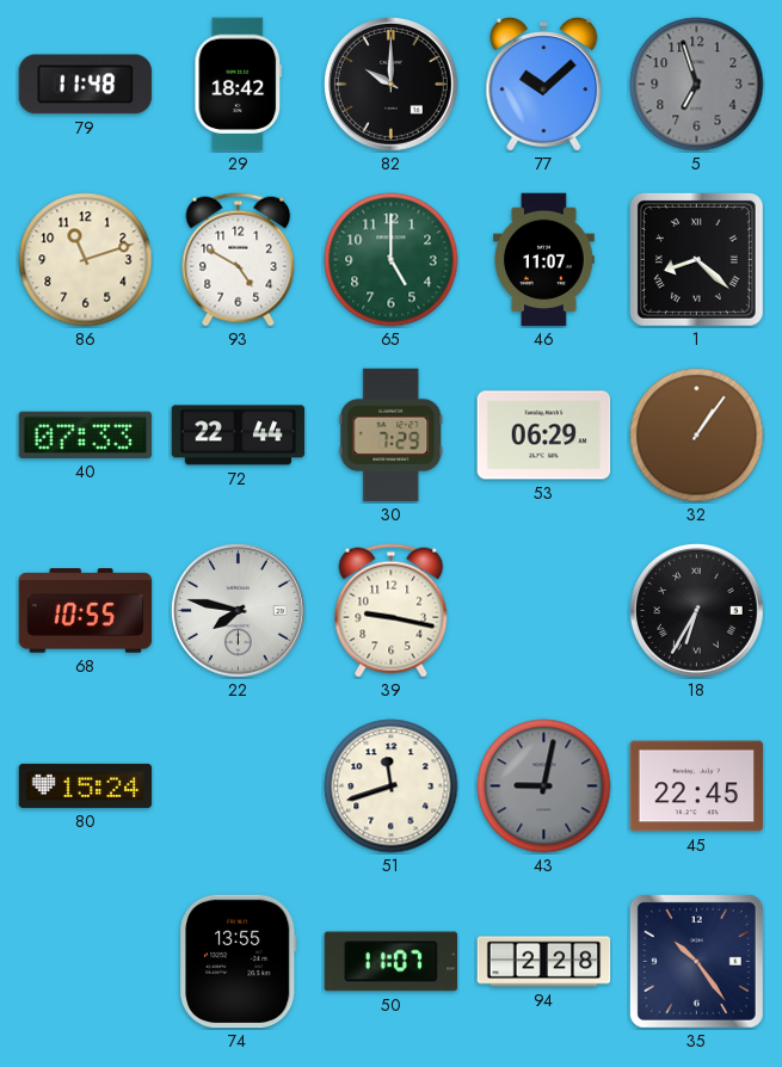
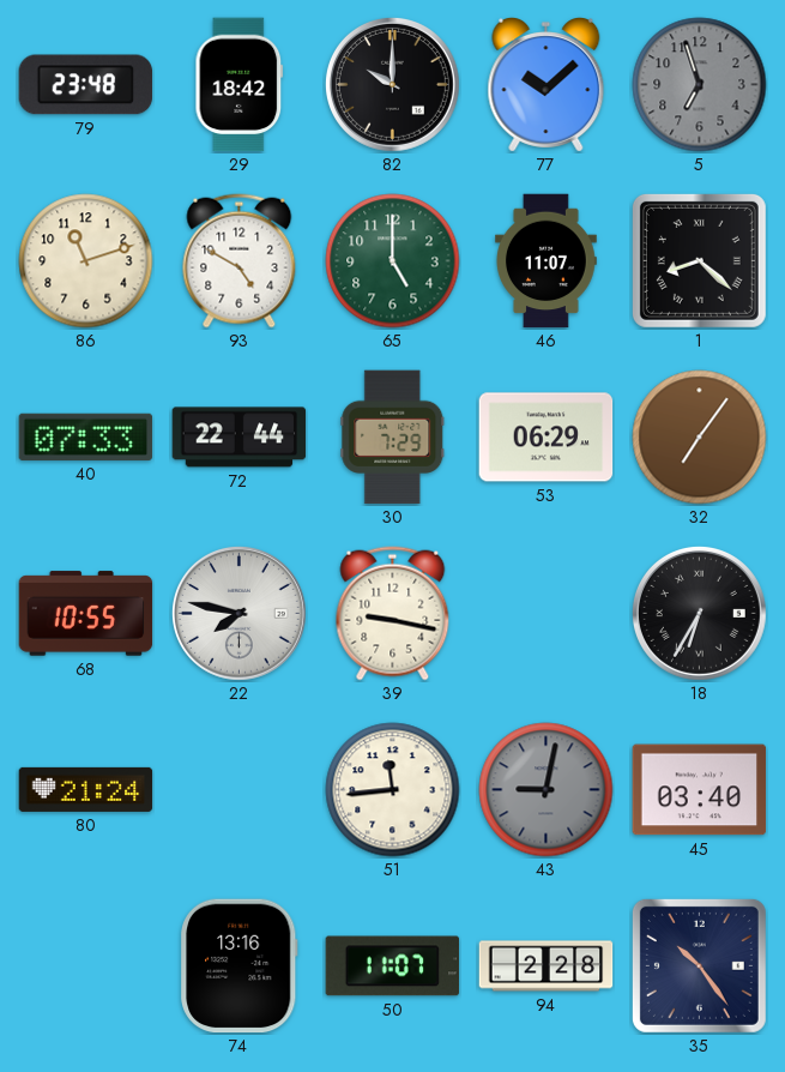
79: 11:48 -> 23:48 (86, 85)
32: 1:06 -> 7:06 (700, 438)
80: 15:24 -> 21:24 (86, 789)
51: 11:42 -> 11:44 (393, 790)
45: 22:45 -> 03:40 (700, 790)
74: 13:55 -> 13:16 (240, 966)
